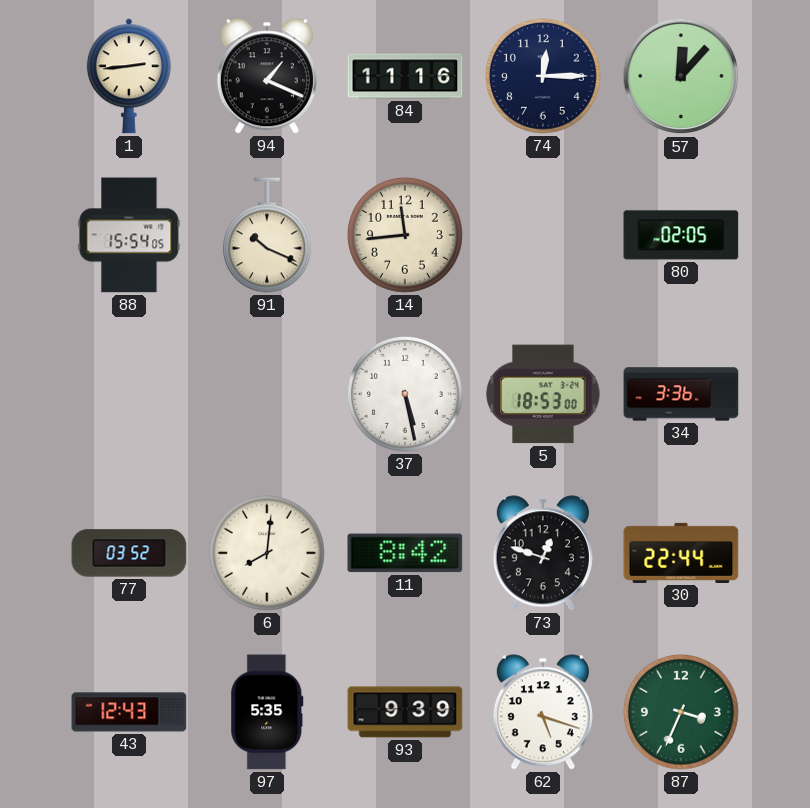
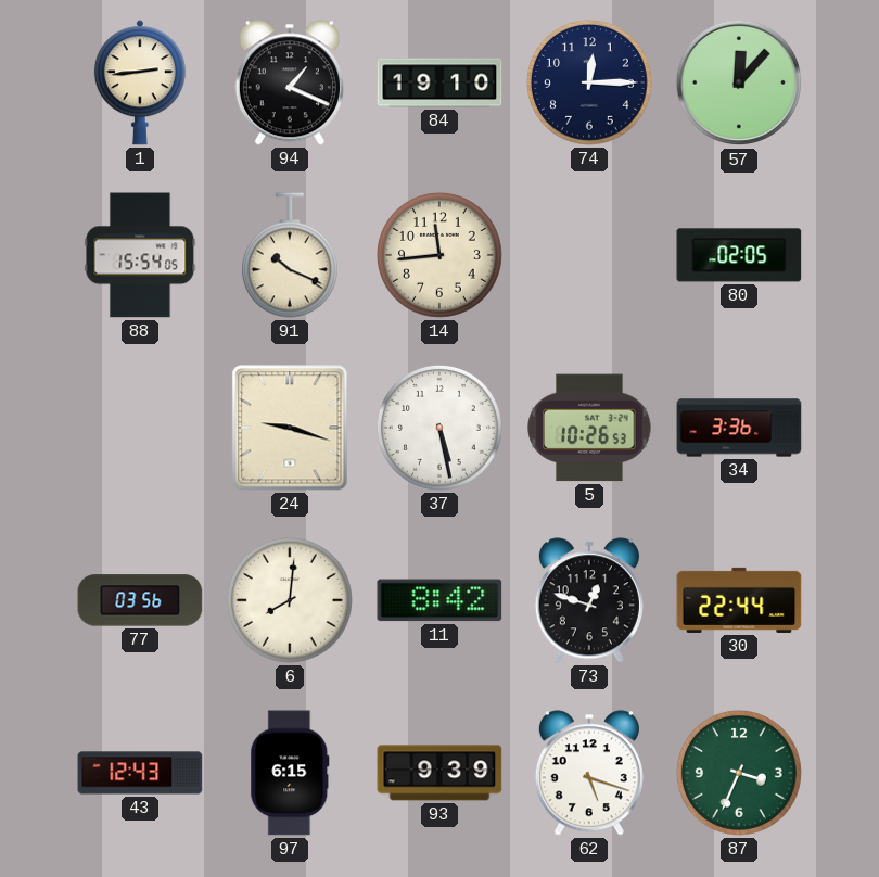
84: 11:16 -> 19:10 (439, 82)
24: none -> 9:18 (290, 428)
5: 18:53 -> 10:26 (589, 428)
77: 03:52 -> 03:56 (140, 600)
97: 5:35 -> 6:15 (290, 773)
